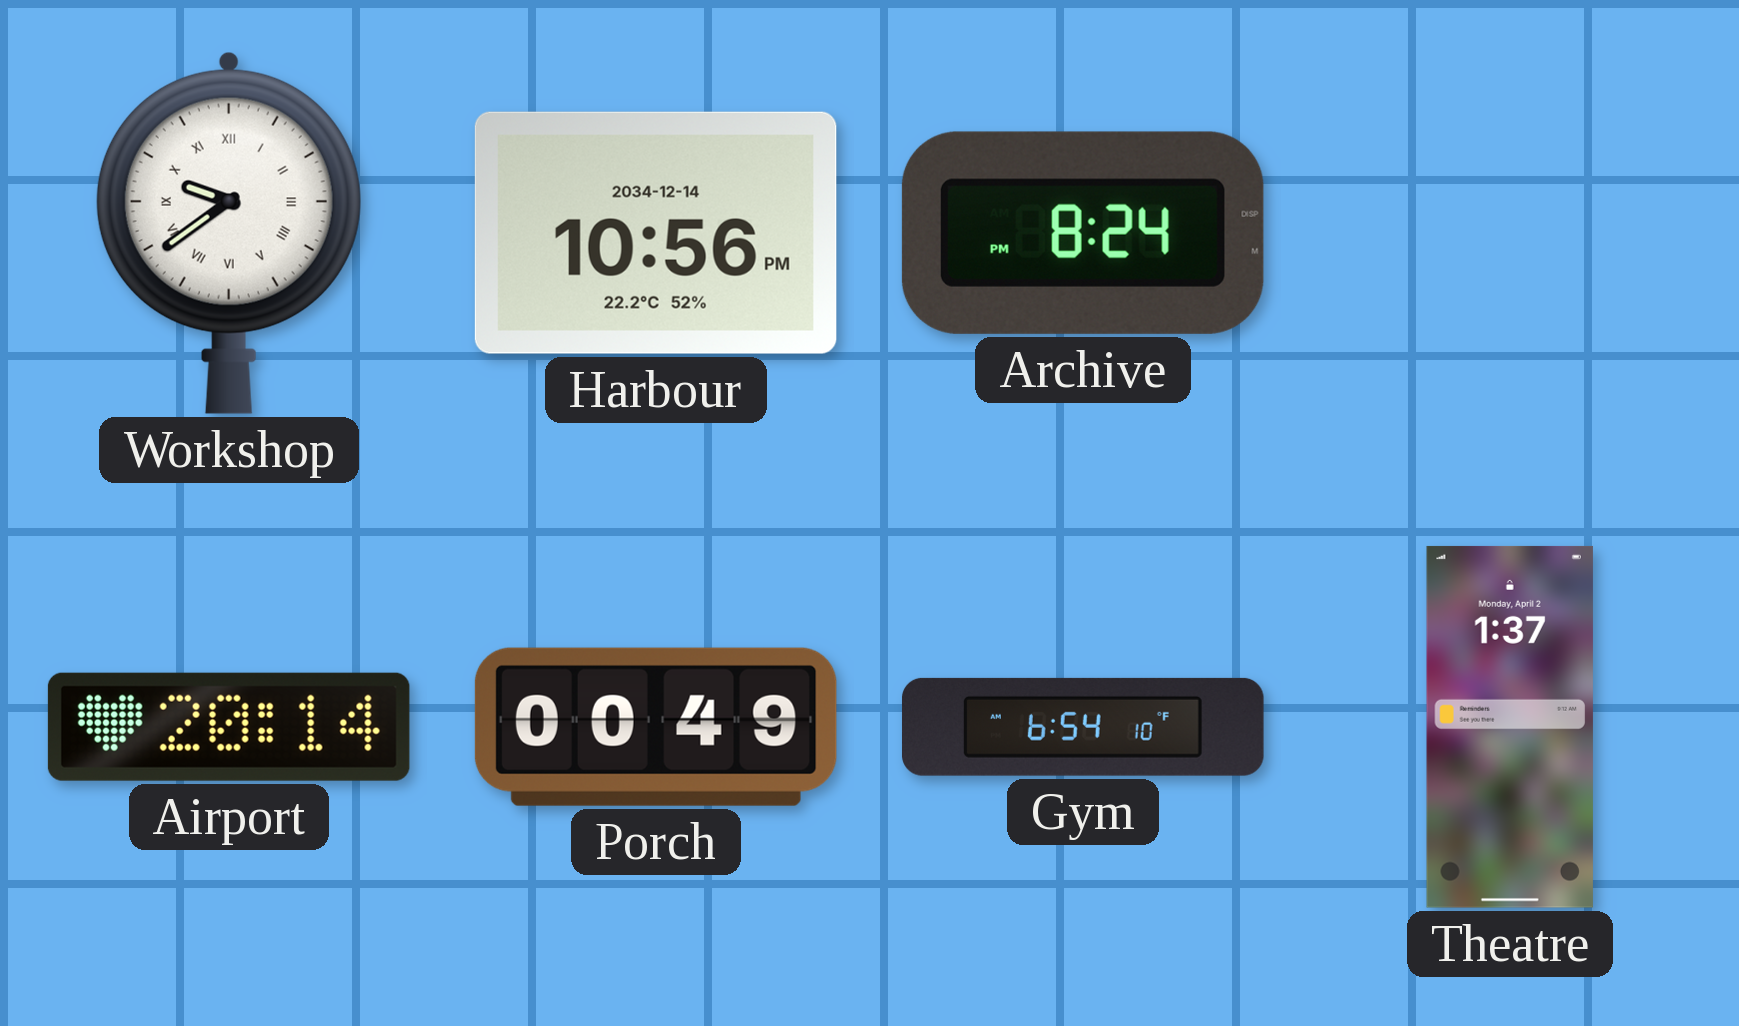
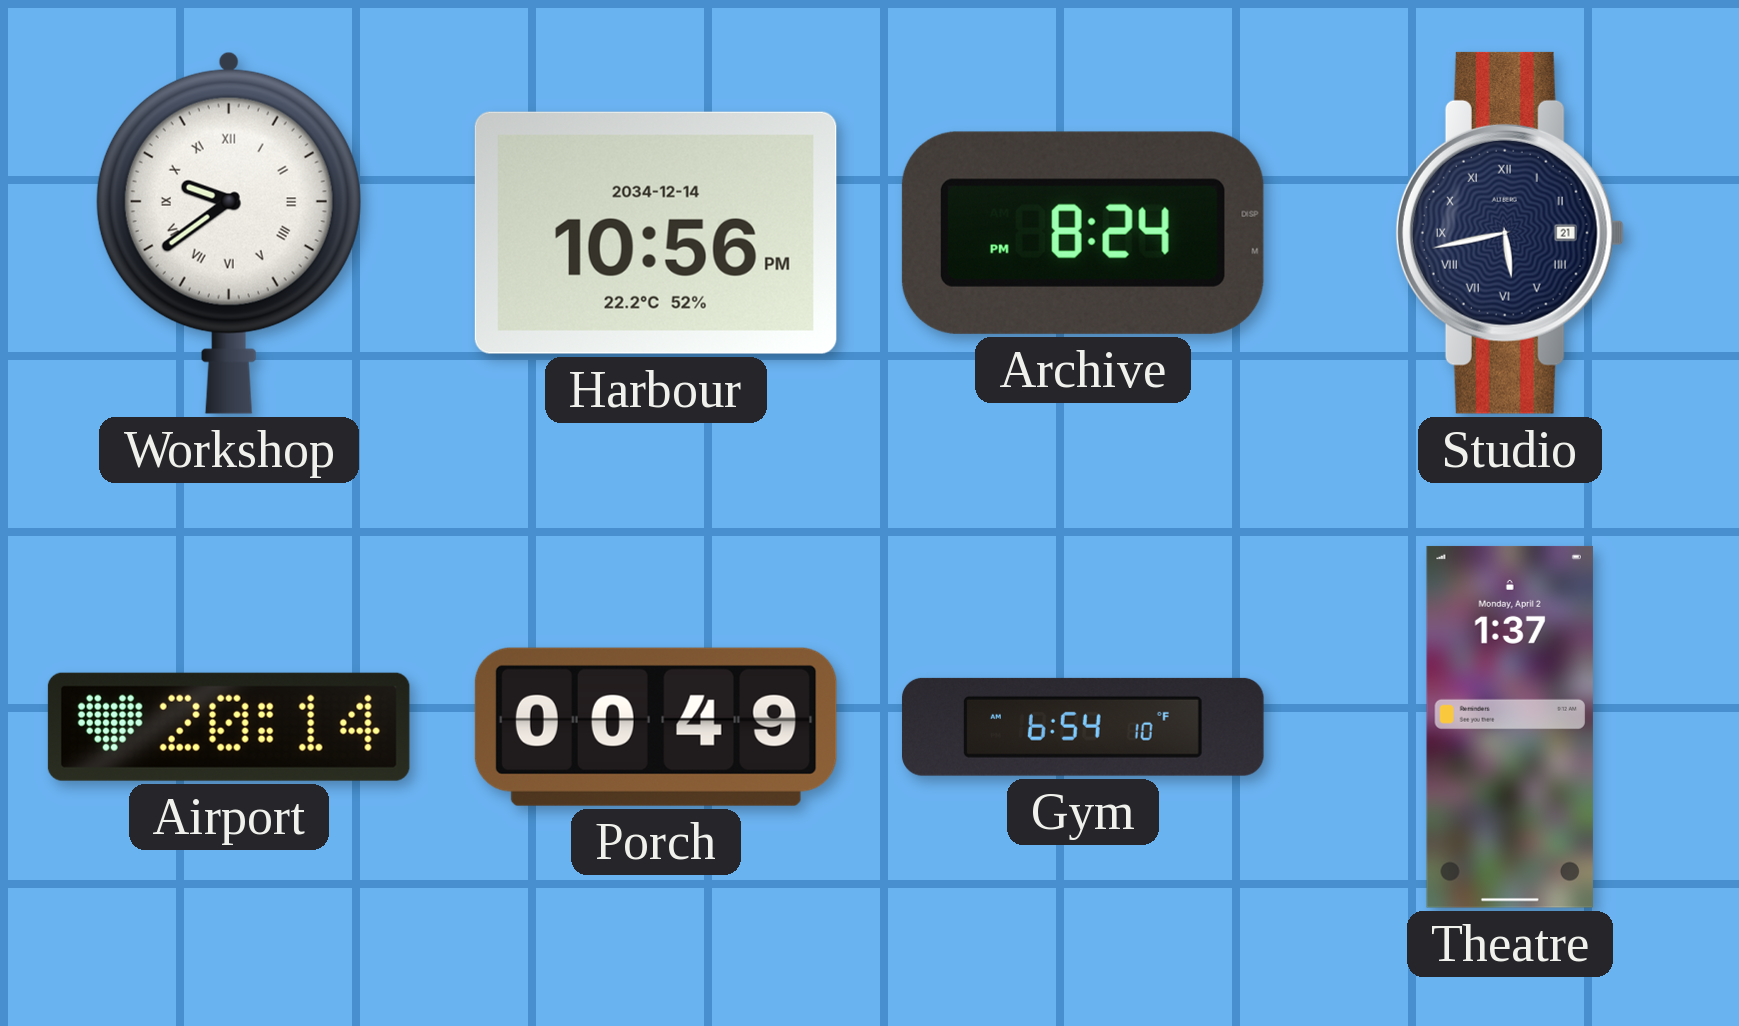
Studio: none -> 5:43 (1510, 233)
